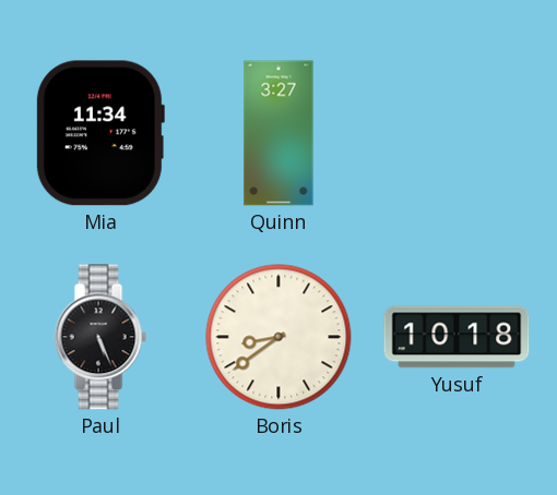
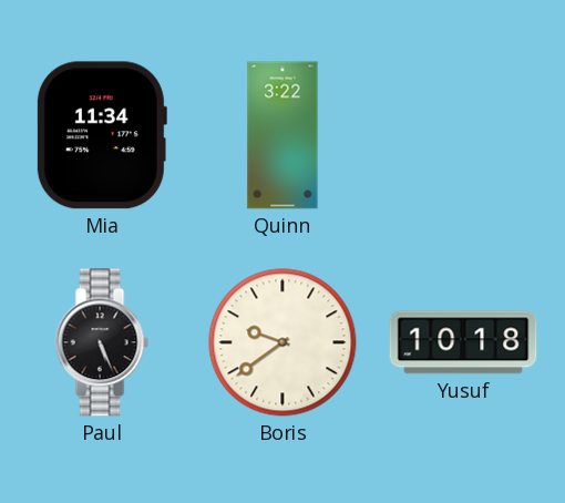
Quinn: 3:27 -> 3:22 (282, 135)
Boris: 8:39 -> 9:39 (282, 342)
